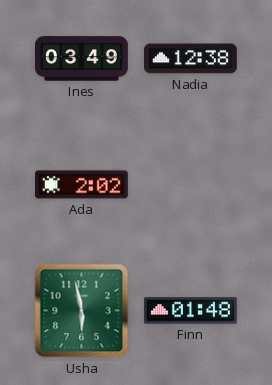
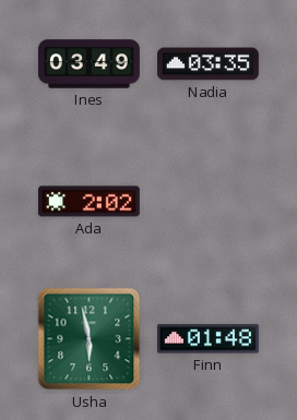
Nadia: 12:38 -> 03:35 (209, 64)
